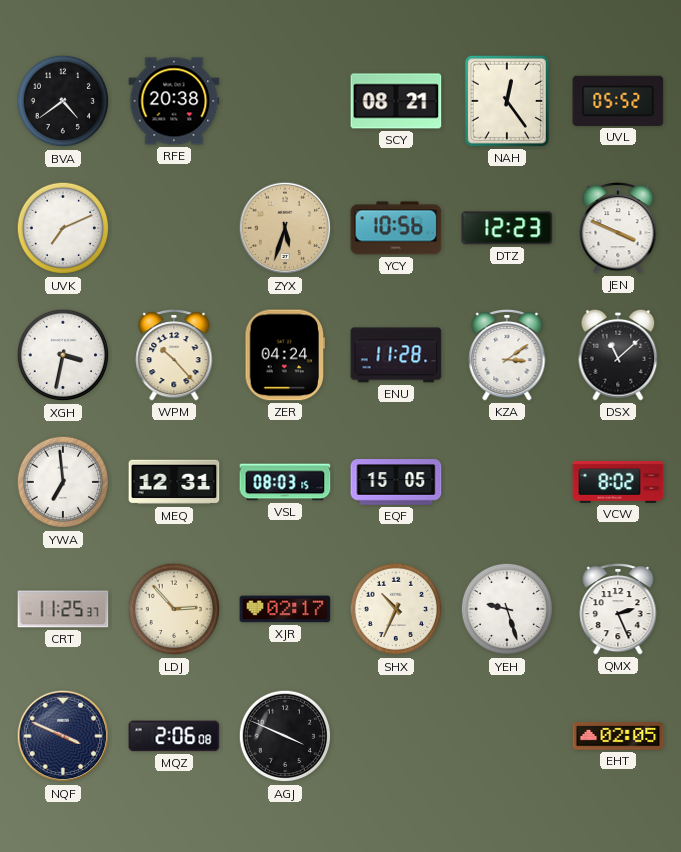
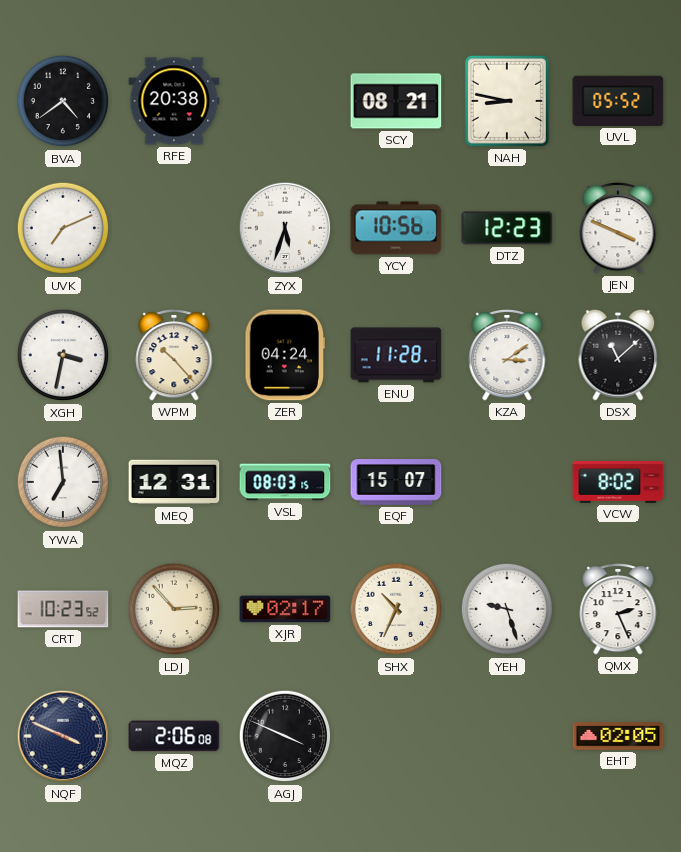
NAH: 12:24 -> 8:47 (507, 101)
ZYX dial: champagne -> white (285, 228)
EQF: 15:05 -> 15:07 (396, 482)
CRT: 11:25 -> 10:23 (63, 609)
